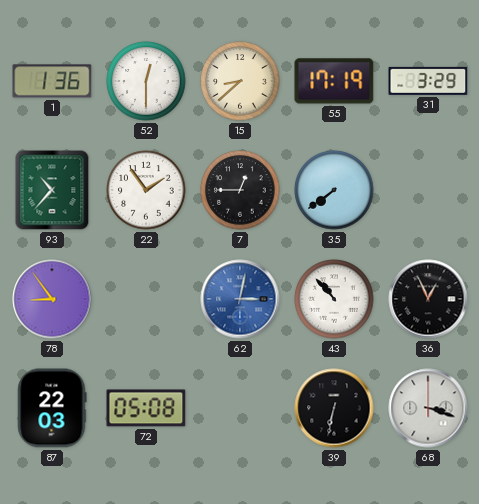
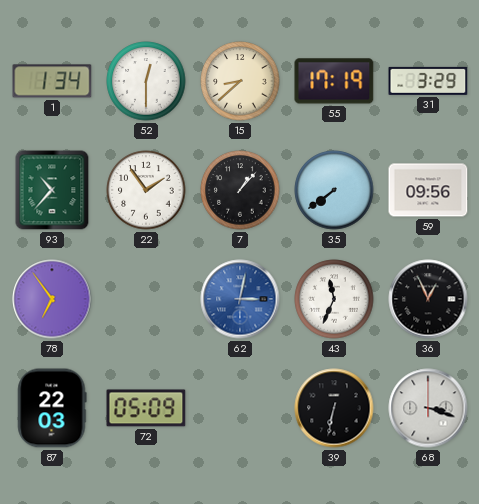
1: 1:36 -> 1:34 (52, 81)
7: 12:45 -> 1:07 (240, 190)
59: none -> 09:56 (428, 190)
78: 8:54 -> 6:54 (52, 299)
43: 10:53 -> 11:34 (334, 299)
72: 05:08 -> 05:09 (146, 408)
